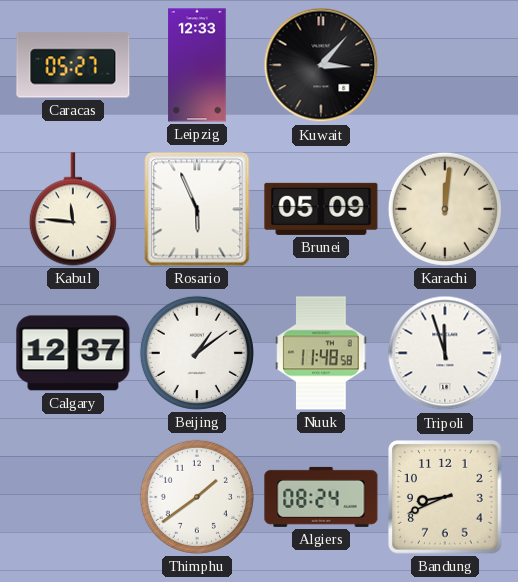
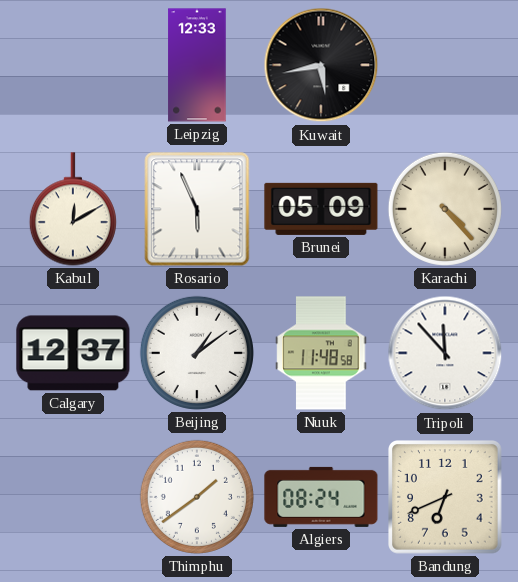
Caracas: 05:27 -> none (73, 65)
Kuwait: 3:07 -> 5:43 (321, 65)
Kabul: 11:46 -> 12:10 (73, 209)
Karachi: 12:01 -> 4:23 (445, 209)
Tripoli: 11:57 -> 11:53 (445, 353)
Bandung: 8:41 -> 6:41 (446, 498)
